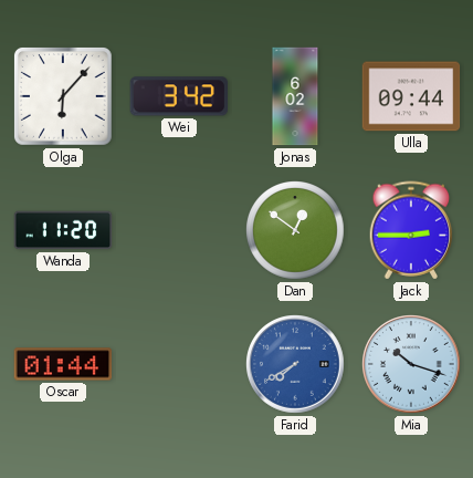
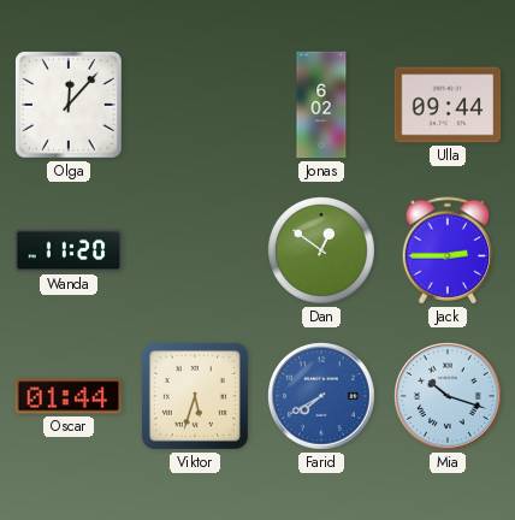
Olga: 6:07 -> 12:07 (69, 105)
Wei: 3:42 -> none (178, 96)
Viktor: none -> 5:33 (195, 396)
